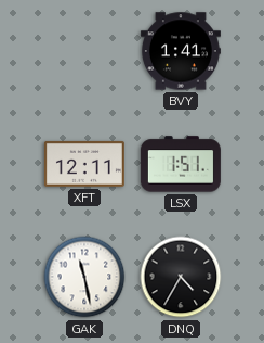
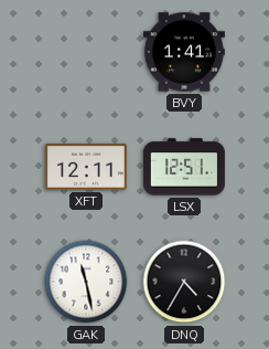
LSX: 1:51 -> 12:51 (184, 167)
